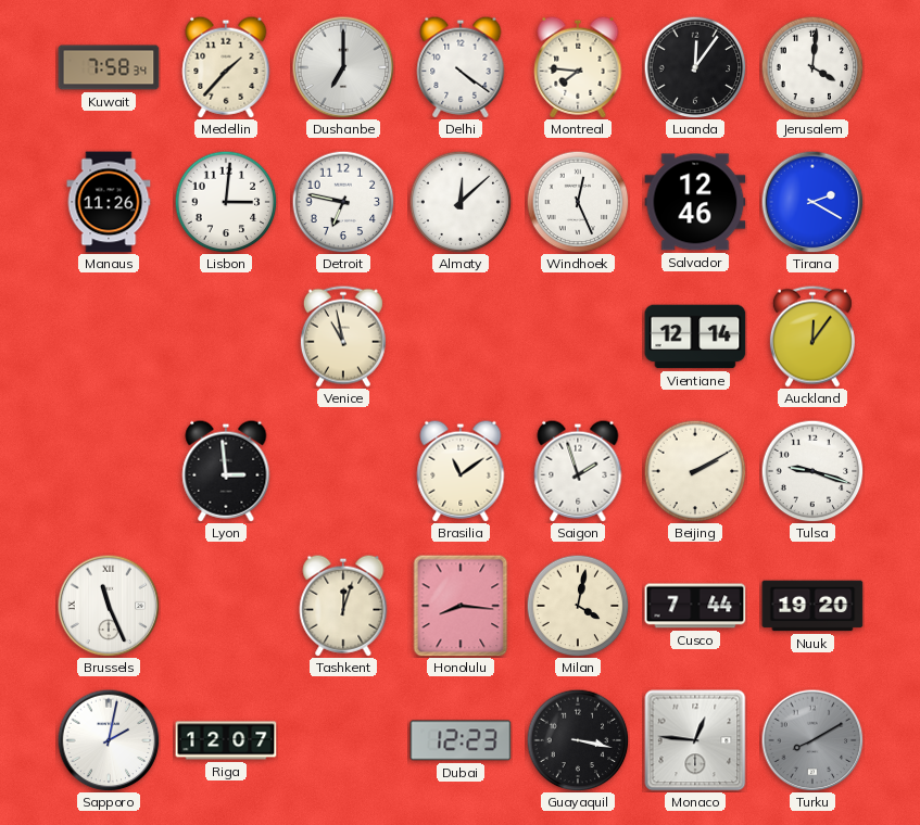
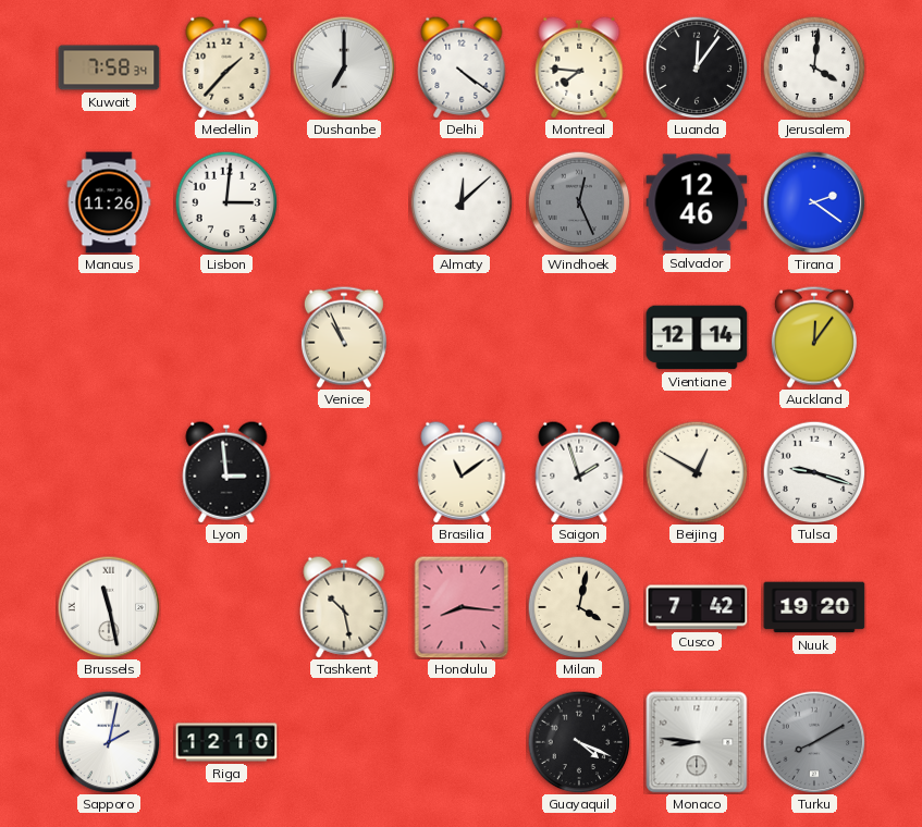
Detroit: 6:47 -> none (343, 202)
Windhoek dial: white -> grey (579, 202)
Tirana: 2:20 -> 2:21 (814, 202)
Venice: 10:58 -> 10:56 (344, 337)
Beijing: 2:10 -> 12:50 (697, 472)
Brussels: 11:26 -> 11:28 (109, 607)
Tashkent: 12:03 -> 10:28 (344, 607)
Cusco: 7:44 -> 7:42 (697, 607)
Riga: 12:07 -> 12:10 (226, 742)
Dubai: 12:23 -> none (461, 740)
Guayaquil: 3:17 -> 4:19 (579, 742)
Monaco: 12:46 -> 8:46 (697, 742)
